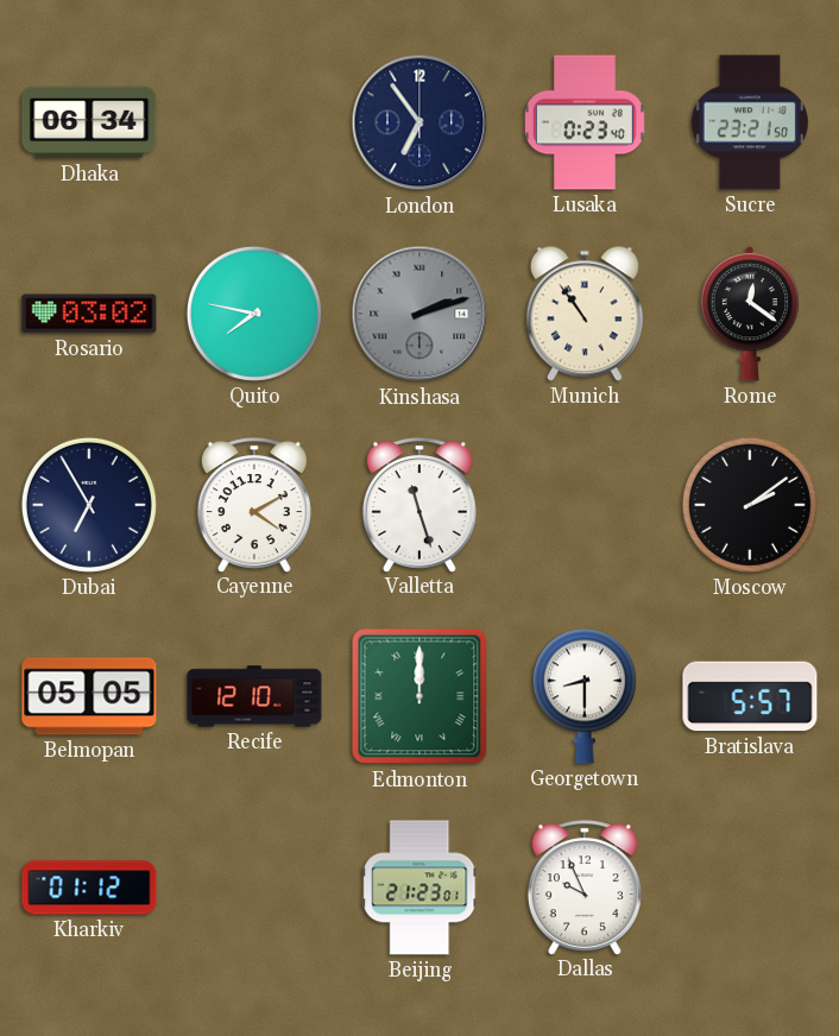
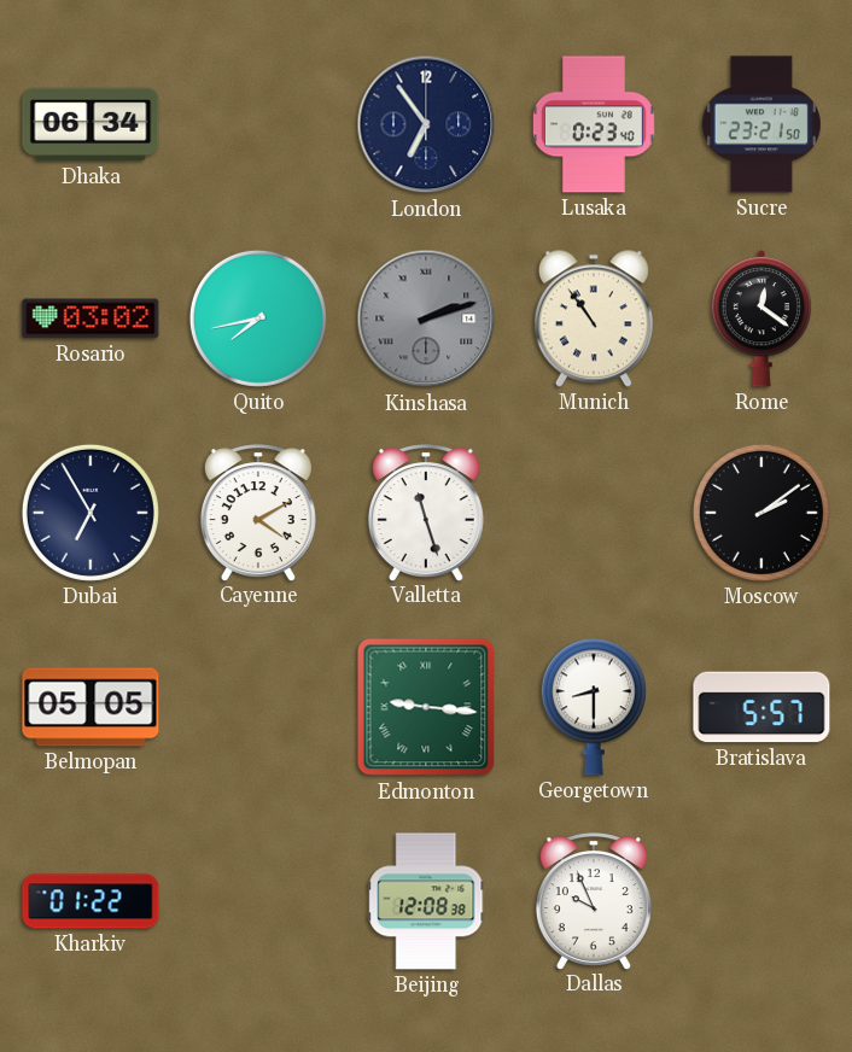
Quito: 7:47 -> 7:43 (258, 318)
Recife: 12:10 -> none (254, 696)
Edmonton: 12:00 -> 9:16 (426, 707)
Kharkiv: 01:12 -> 01:22 (91, 901)
Beijing: 21:23 -> 12:08 (426, 901)
